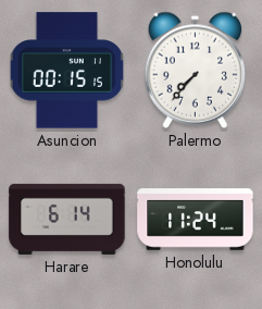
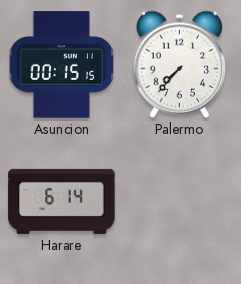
Honolulu: 11:24 -> none (196, 220)
